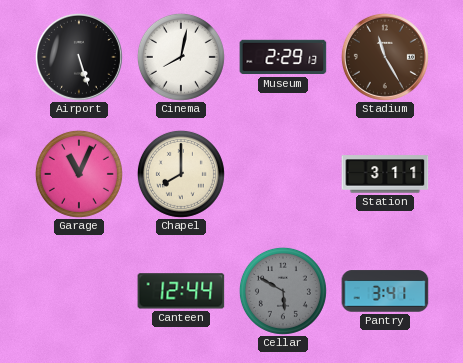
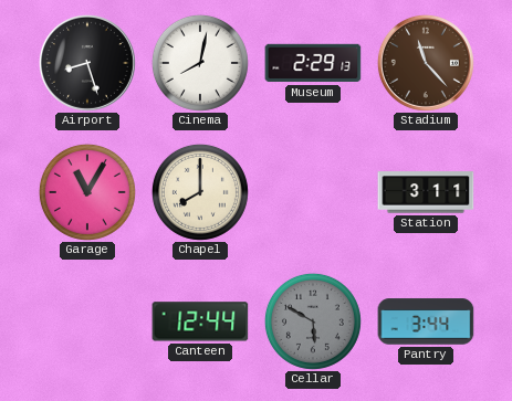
Airport: 5:27 -> 8:27 (87, 63)
Stadium: 11:25 -> 11:23 (426, 63)
Garage: 11:04 -> 11:05 (87, 192)
Pantry: 3:41 -> 3:44 (426, 321)
